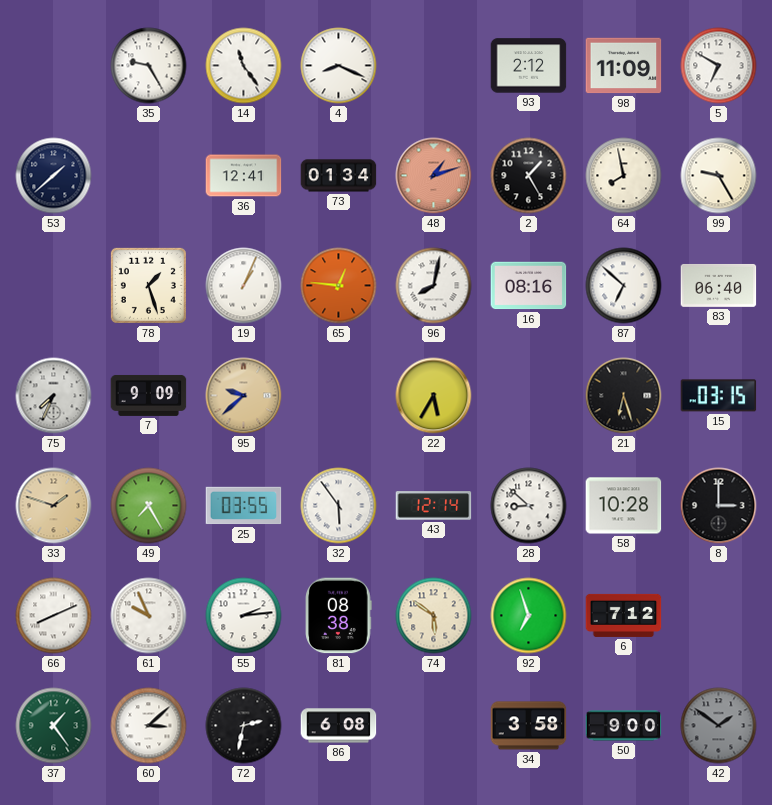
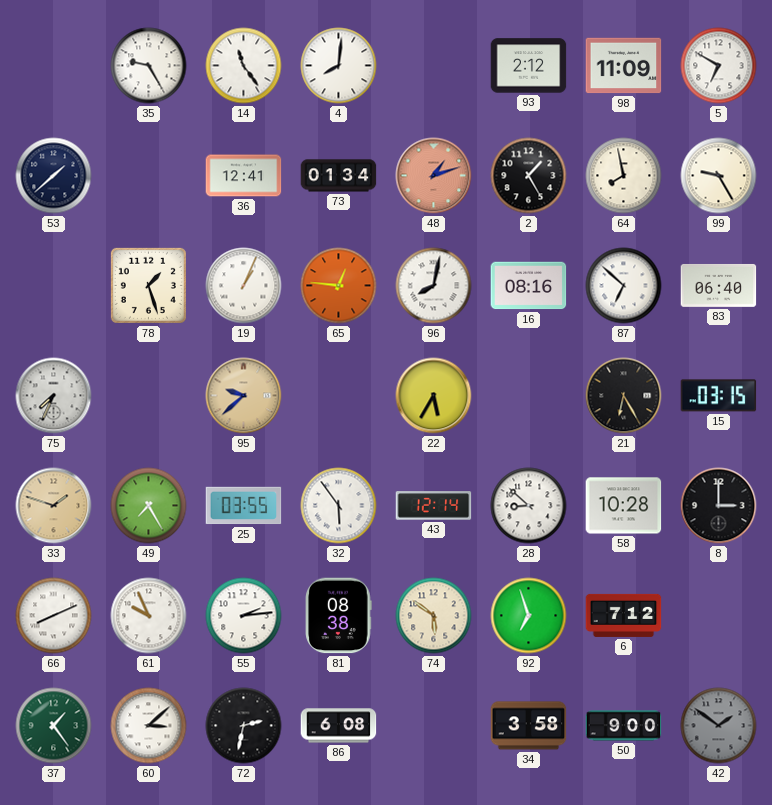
4: 8:19 -> 8:01 (339, 66)
7: 9:09 -> none (149, 395)
21: 6:27 -> 6:25 (624, 396)
